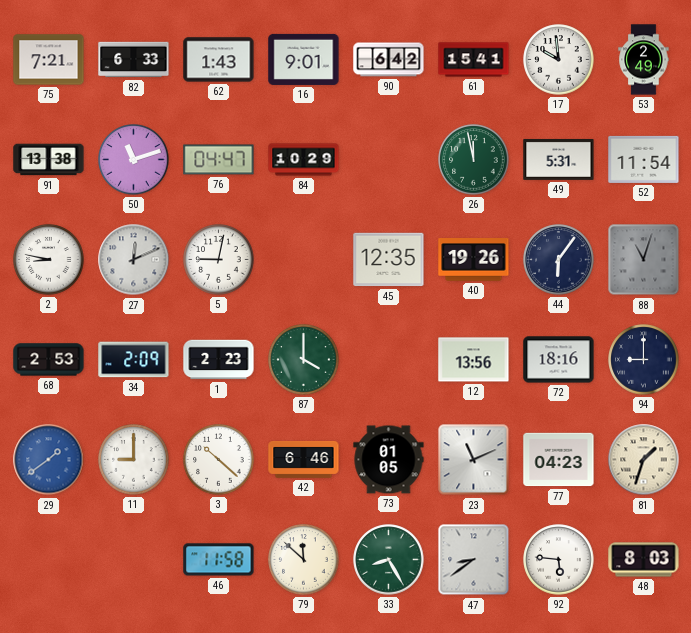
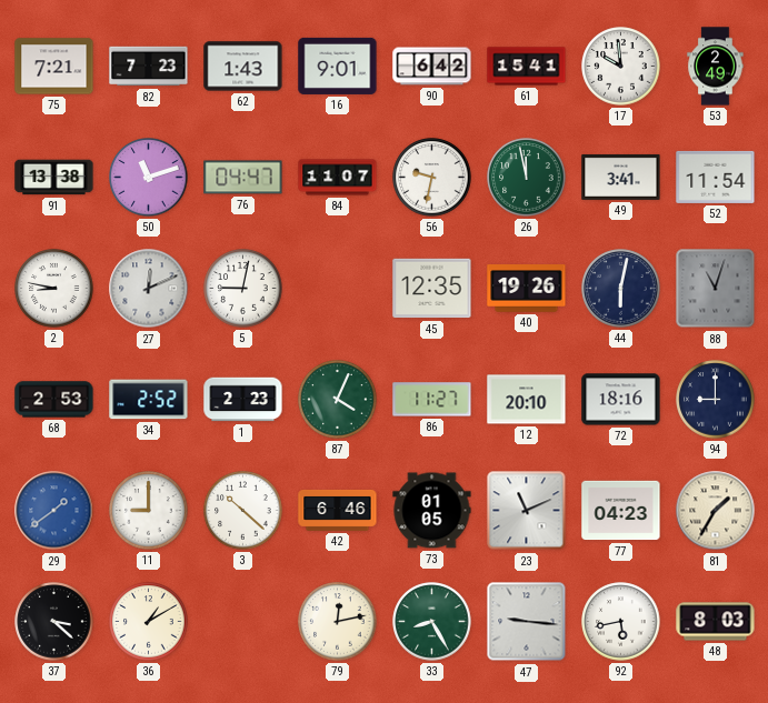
82: 6:33 -> 7:23 (149, 67)
84: 10:29 -> 11:07 (338, 178)
56: none -> 9:32 (432, 178)
49: 5:31 -> 3:41 (621, 177)
44: 6:06 -> 6:02 (621, 289)
34: 2:09 -> 2:52 (149, 400)
87: 4:00 -> 4:04 (338, 400)
86: none -> 11:27 (432, 400)
12: 13:56 -> 20:10 (527, 400)
81: 1:33 -> 1:35 (716, 511)
37: none -> 3:22 (54, 622)
36: none -> 1:10 (149, 622)
46: 11:58 -> none (219, 560)
79: 11:52 -> 12:13 (338, 622)
47: 8:39 -> 9:16 (527, 622)
92: 5:46 -> 5:43 (621, 622)
